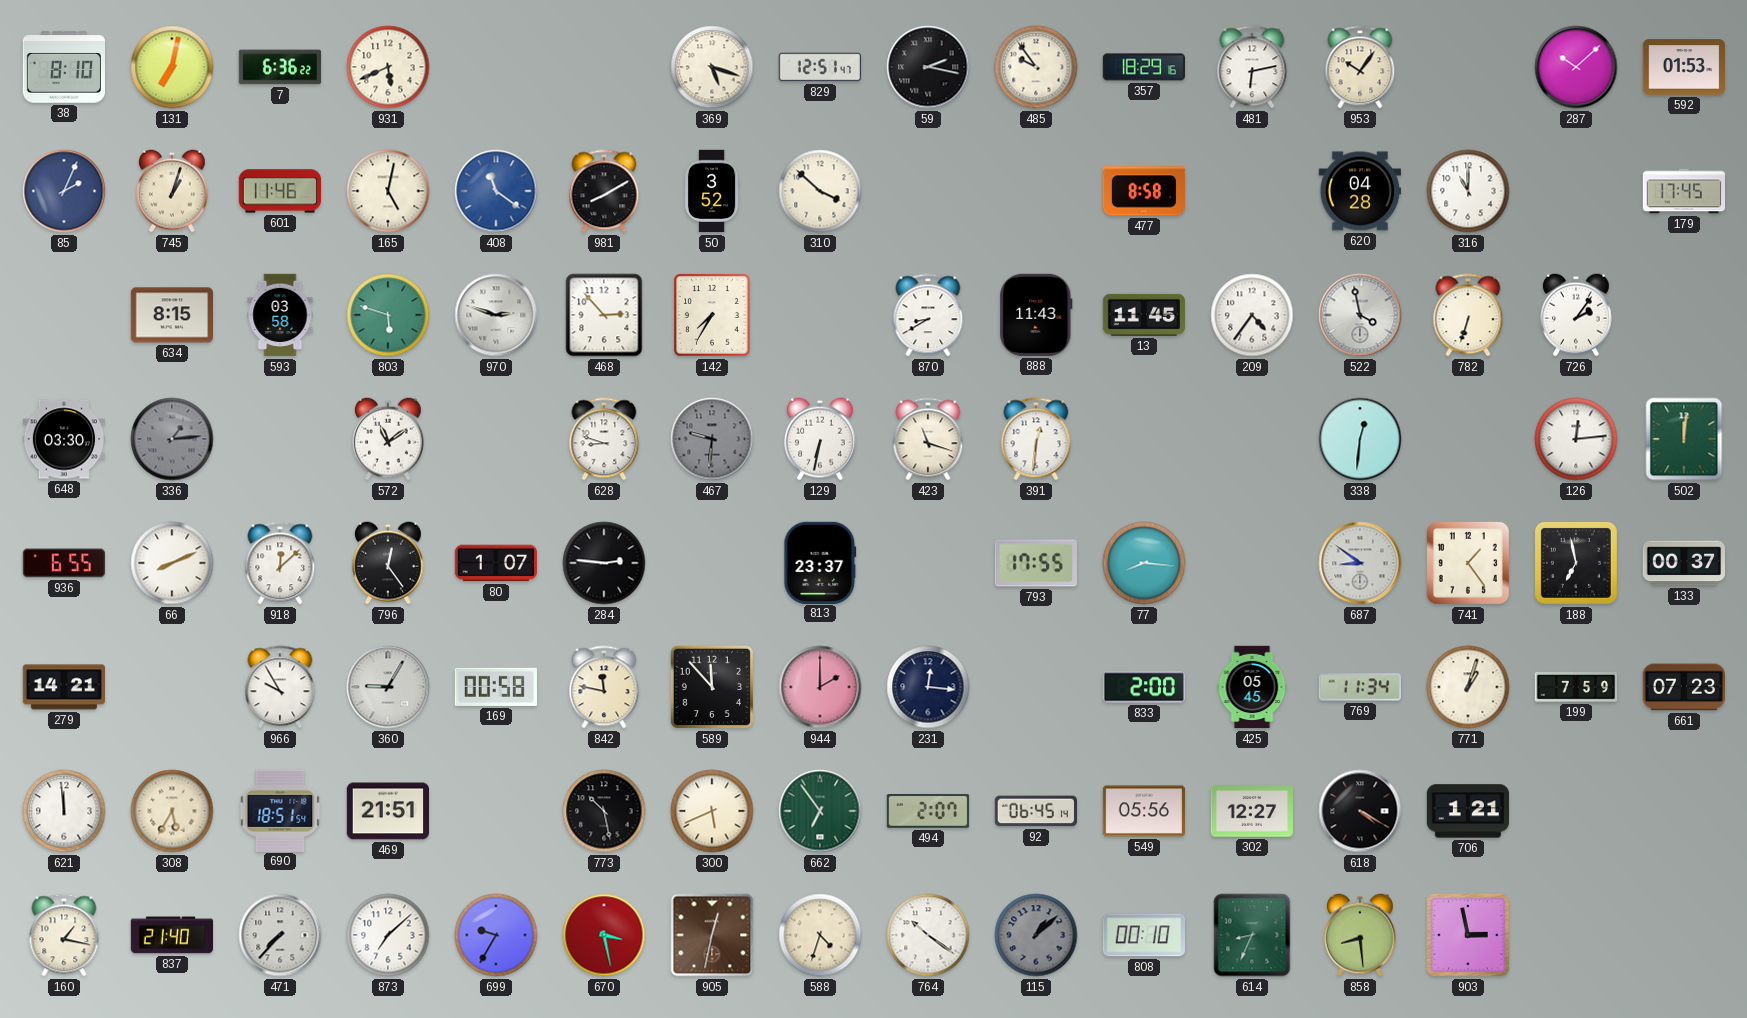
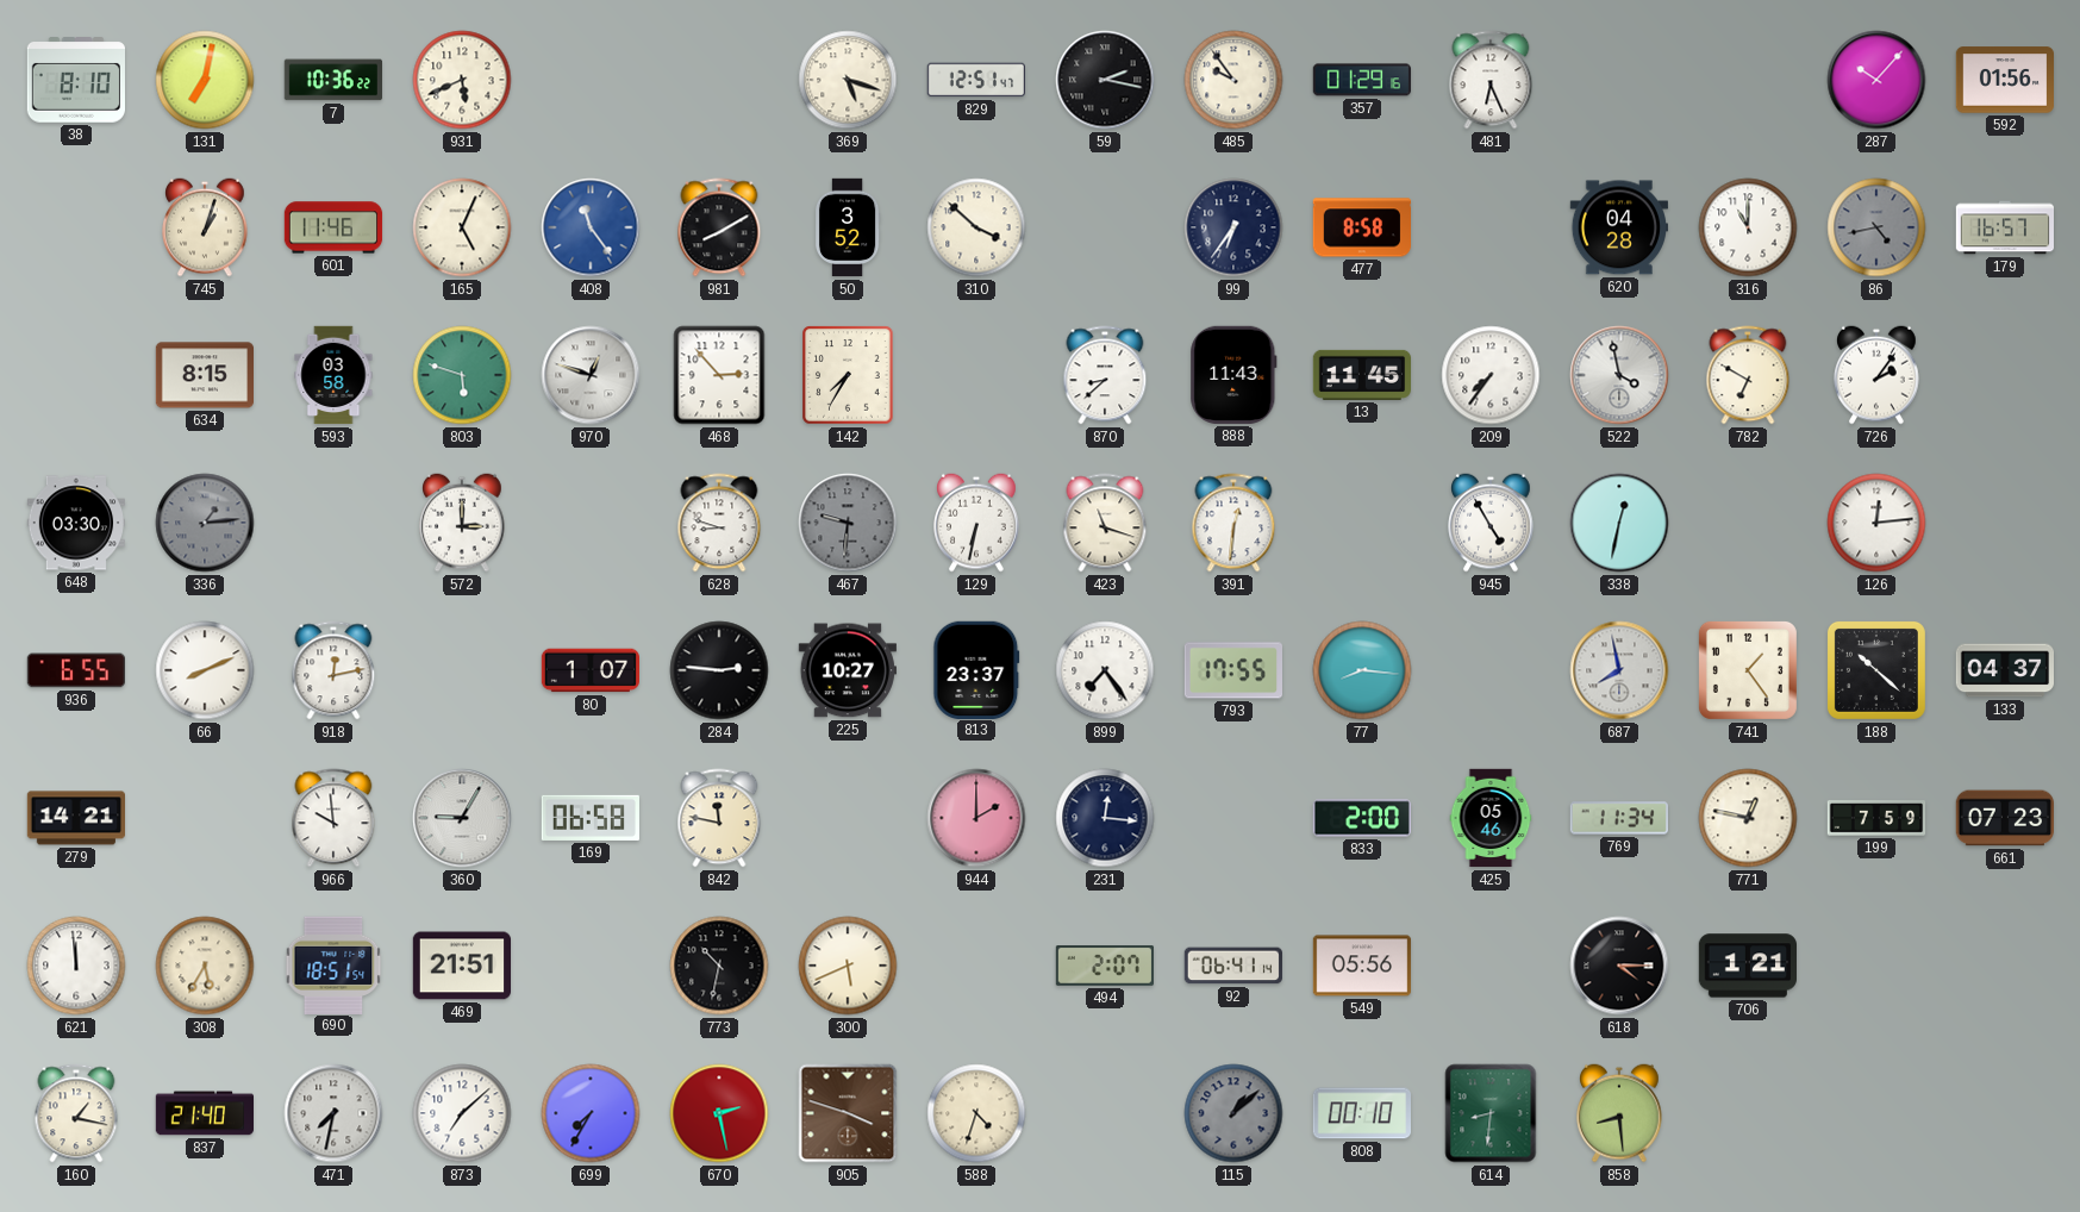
7: 6:36 -> 10:36 (332, 80)
357: 18:29 -> 01:29 (1362, 80)
481: 6:13 -> 6:26 (1491, 80)
953: 10:06 -> none (1360, 67)
287: 10:08 -> 10:07 (1876, 80)
592: 01:53 -> 01:56 (2005, 80)
85: 2:04 -> none (64, 191)
165: 5:02 -> 5:04 (462, 227)
408: 11:21 -> 11:24 (591, 227)
99: none -> 6:36 (1233, 227)
86: none -> 4:43 (1876, 227)
179: 17:45 -> 16:57 (2004, 227)
970: 2:48 -> 12:48 (591, 375)
870: 8:40 -> 8:38 (1105, 375)
209: 4:36 -> 7:36 (1491, 375)
782: 6:33 -> 6:50 (1748, 375)
572: 11:09 -> 3:00 (462, 523)
945: none -> 4:55 (1491, 523)
338: 12:31 -> 12:32 (1619, 523)
502: 12:01 -> none (1684, 439)
918: 12:08 -> 12:13 (333, 670)
796: 12:24 -> none (388, 563)
225: none -> 10:27 (847, 670)
899: none -> 7:24 (1105, 670)
687: 8:51 -> 7:58 (1619, 670)
188: 6:58 -> 10:22 (1876, 670)
133: 00:37 -> 04:37 (2004, 670)
966: 9:55 -> 9:59 (333, 818)
169: 00:58 -> 06:58 (589, 818)
589: 11:53 -> none (712, 687)
425: 05:45 -> 05:46 (1491, 818)
771: 1:03 -> 12:47 (1748, 818)
773: 10:28 -> 10:32 (719, 966)
662: 6:54 -> none (820, 811)
92: 06:45 -> 06:41 (1233, 966)
302: 12:27 -> none (1251, 811)
618: 4:20 -> 4:15 (1619, 966)
471: 7:37 -> 7:32 (333, 1113)
699: 9:35 -> 7:35 (591, 1113)
670: 3:28 -> 2:28 (719, 1113)
905: 12:32 -> 3:48 (848, 1113)
764: 10:21 -> none (928, 935)
614: 8:34 -> 8:31 (1491, 1113)
903: 2:58 -> none (1468, 935)
